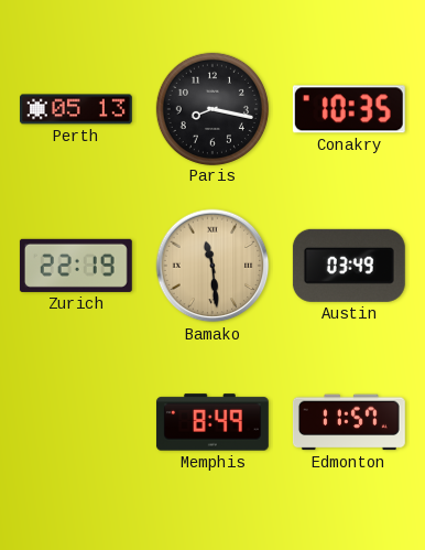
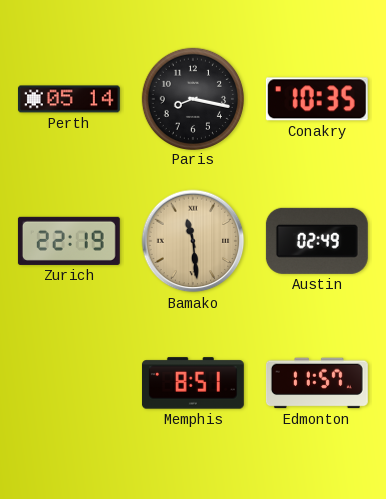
Perth: 05:13 -> 05:14 (69, 99)
Austin: 03:49 -> 02:49 (317, 241)
Memphis: 8:49 -> 8:51 (193, 383)
